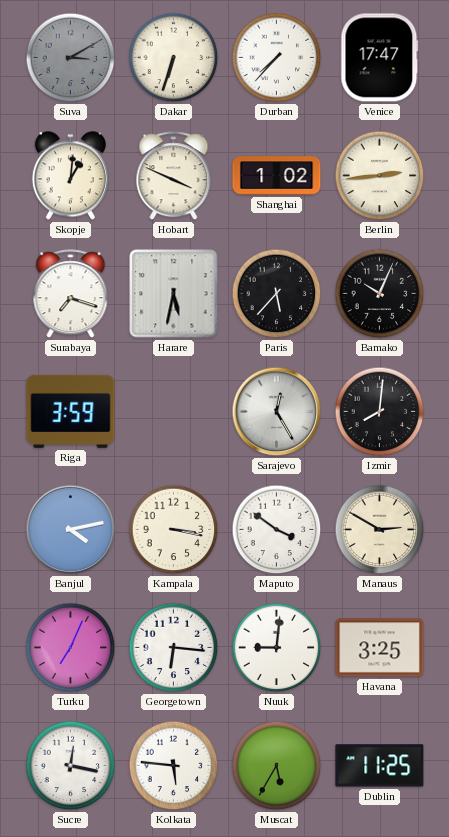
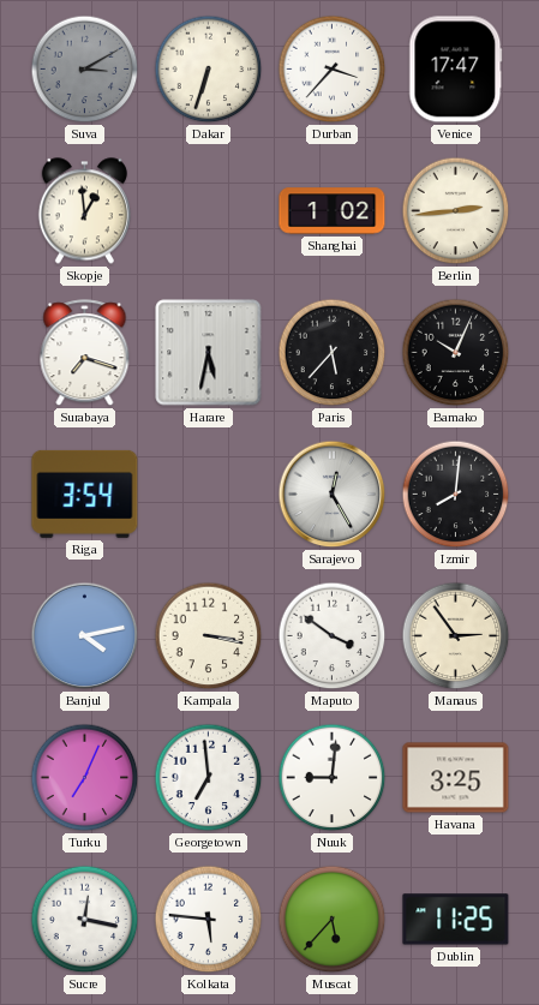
Durban: 7:37 -> 3:37 (333, 70)
Skopje: 1:01 -> 12:59 (84, 211)
Hobart: 3:49 -> none (174, 176)
Riga: 3:59 -> 3:54 (85, 493)
Manaus: 2:50 -> 2:54 (456, 636)
Georgetown: 6:16 -> 6:59 (209, 778)
Muscat: 5:35 -> 5:37 (333, 920)
